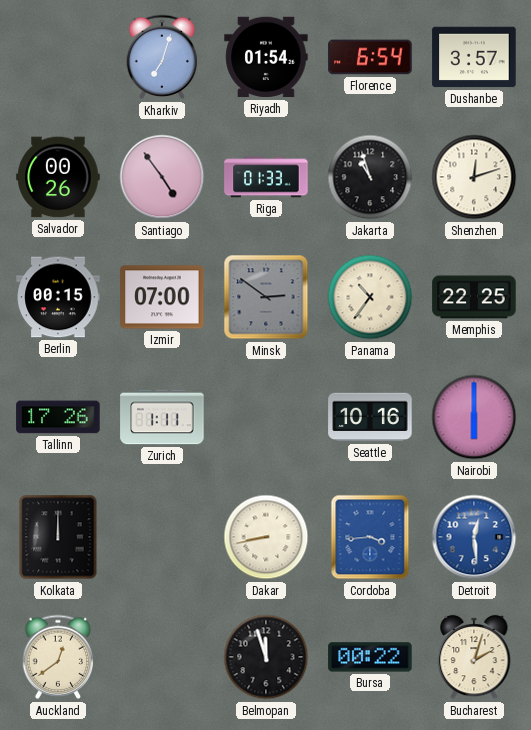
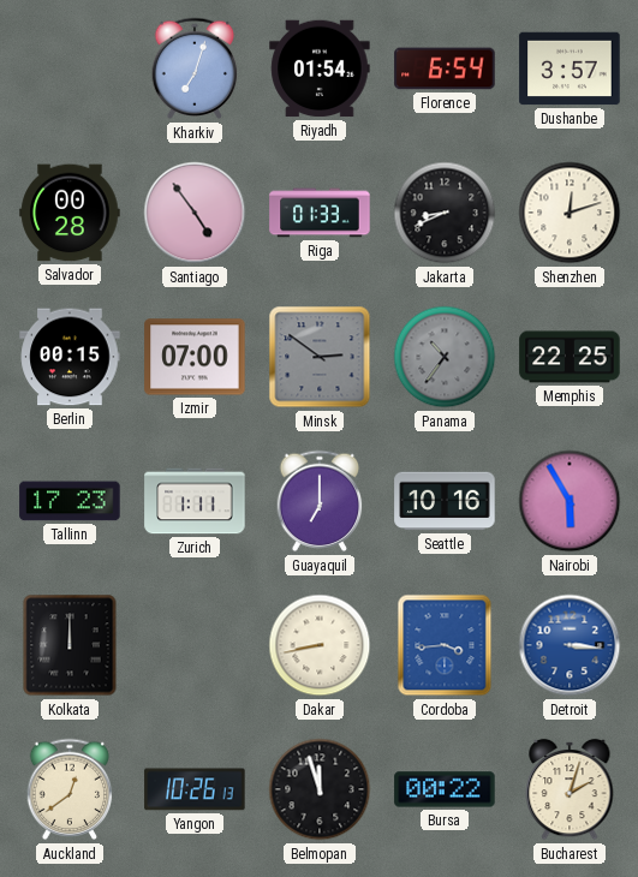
Salvador: 00:26 -> 00:28 (70, 213)
Jakarta: 10:57 -> 8:41 (445, 213)
Panama dial: cream -> grey (445, 357)
Tallinn: 17:26 -> 17:23 (70, 501)
Guayaquil: none -> 7:00 (320, 501)
Nairobi: 6:00 -> 5:55 (570, 501)
Detroit: 12:29 -> 3:16 (570, 645)
Yangon: none -> 10:26 (195, 789)
